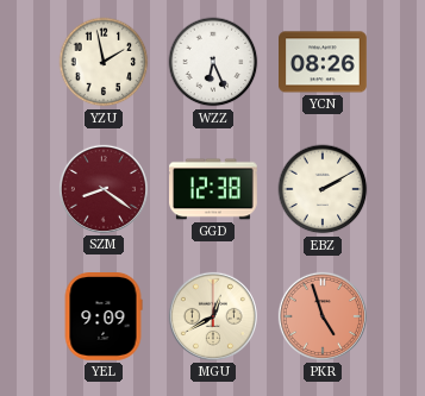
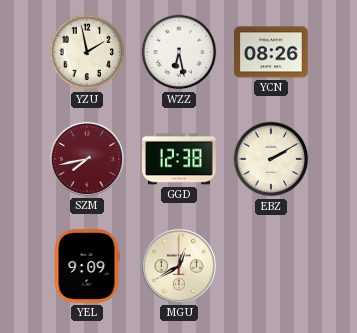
WZZ: 6:26 -> 6:28 (179, 52)
SZM: 8:21 -> 7:43 (87, 159)
PKR: 4:57 -> none (323, 316)
